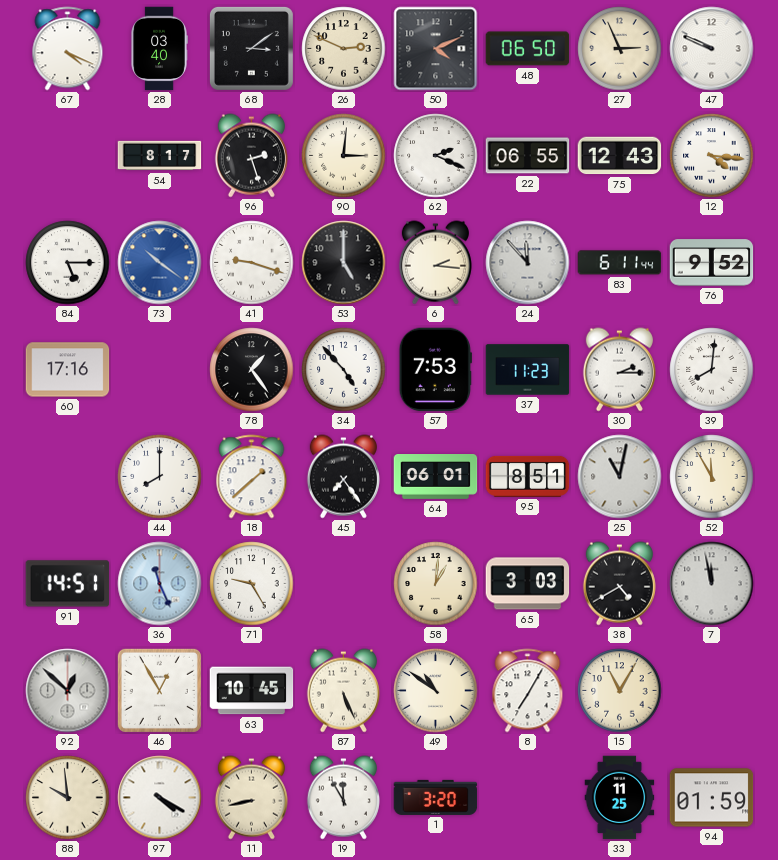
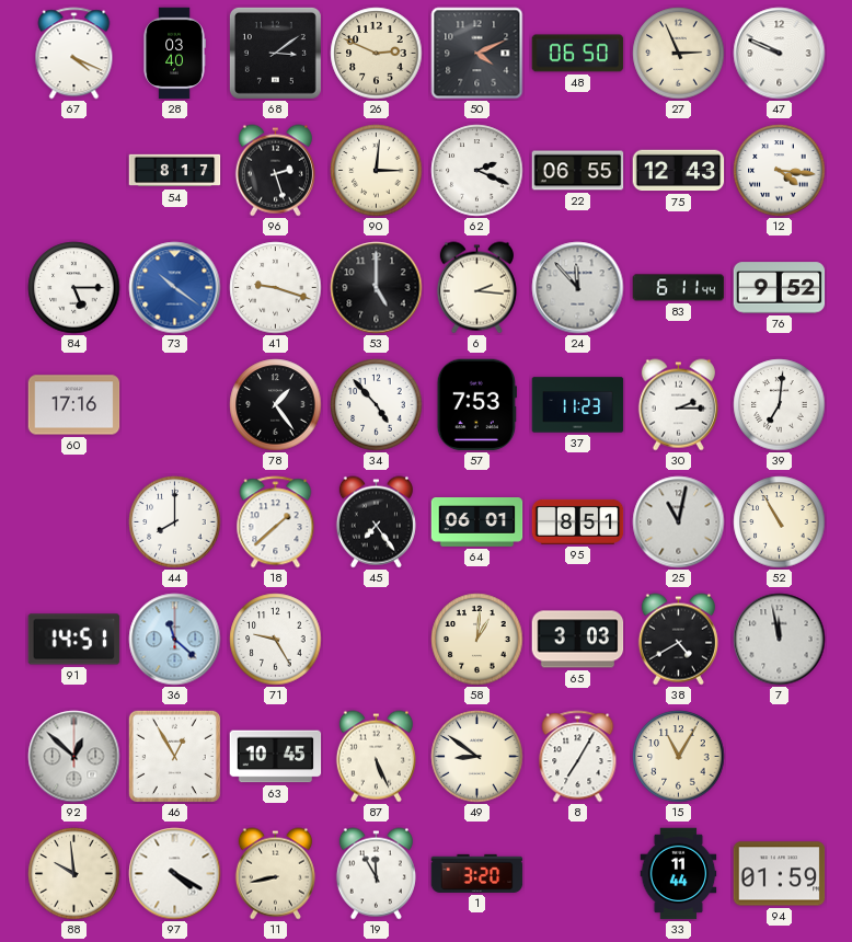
39: 8:01 -> 7:01 (780, 405)
52: 11:55 -> 10:55 (780, 522)
36: 11:26 -> 11:22 (175, 640)
49: 10:51 -> 8:51 (477, 757)
33: 11:25 -> 11:44 (679, 874)
